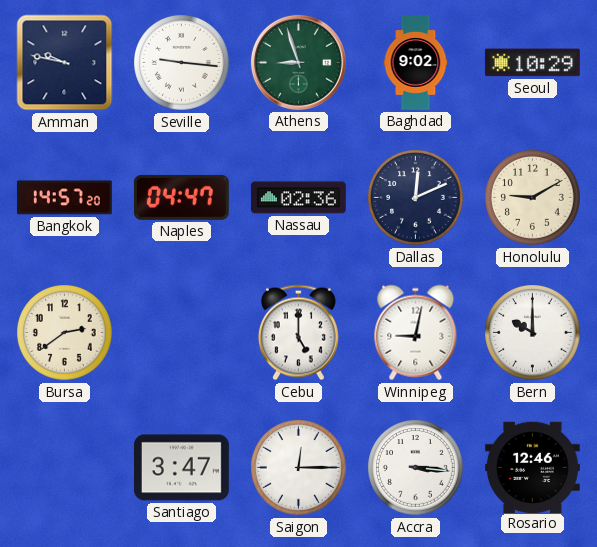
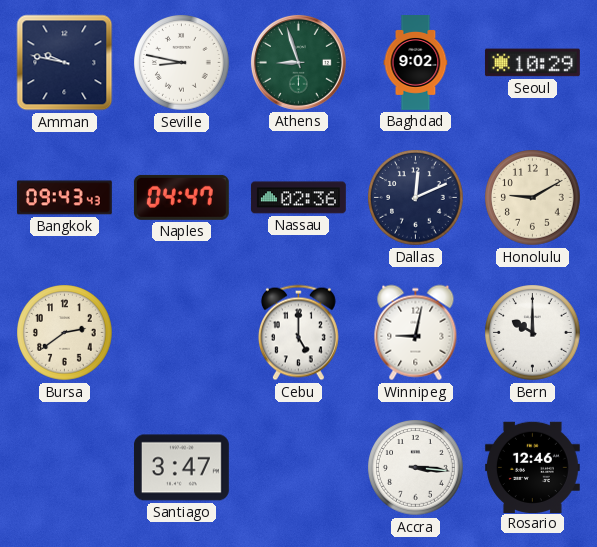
Seville: 9:16 -> 8:47 (182, 63)
Bangkok: 14:57 -> 09:43 (64, 198)
Saigon: 12:15 -> none (299, 468)
